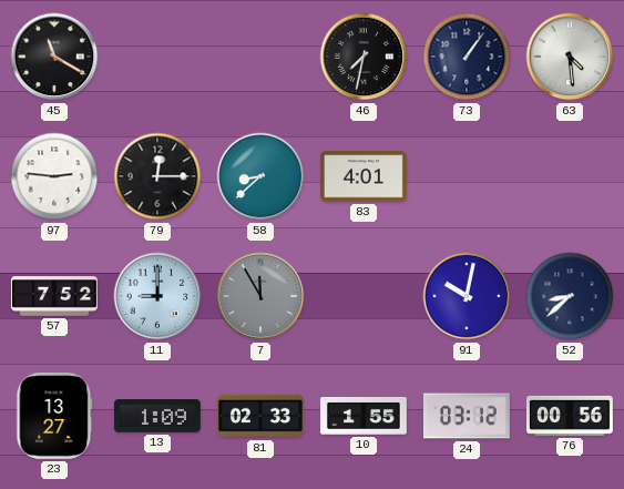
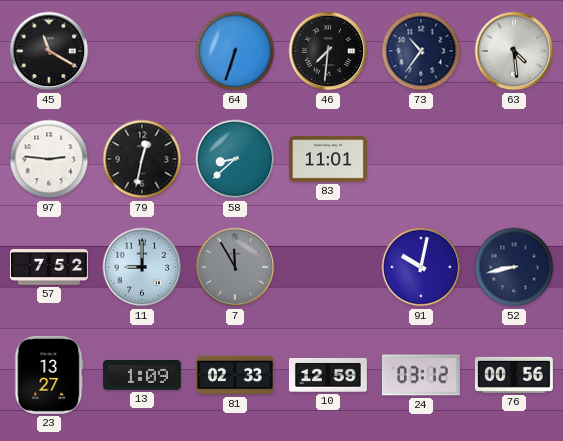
64: none -> 6:33 (235, 51)
46: 7:32 -> 7:31 (328, 51)
73: 1:06 -> 10:36 (421, 51)
79: 12:15 -> 12:32 (142, 159)
83: 4:01 -> 11:01 (328, 159)
52: 8:38 -> 8:43 (514, 267)
10: 1:55 -> 12:59 (328, 376)
